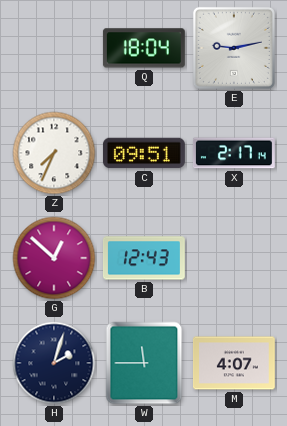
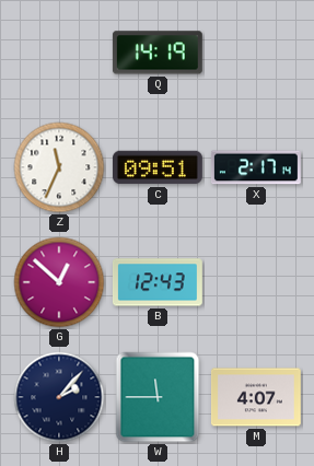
Q: 18:04 -> 14:19 (158, 53)
E: 9:13 -> none (234, 48)
Z: 7:34 -> 11:34 (59, 167)
H: 2:03 -> 2:07 (59, 397)
